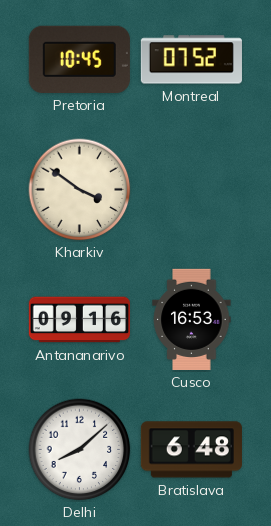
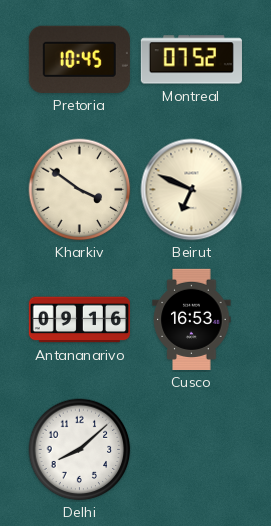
Beirut: none -> 6:49 (192, 190)
Bratislava: 6:48 -> none (191, 450)
